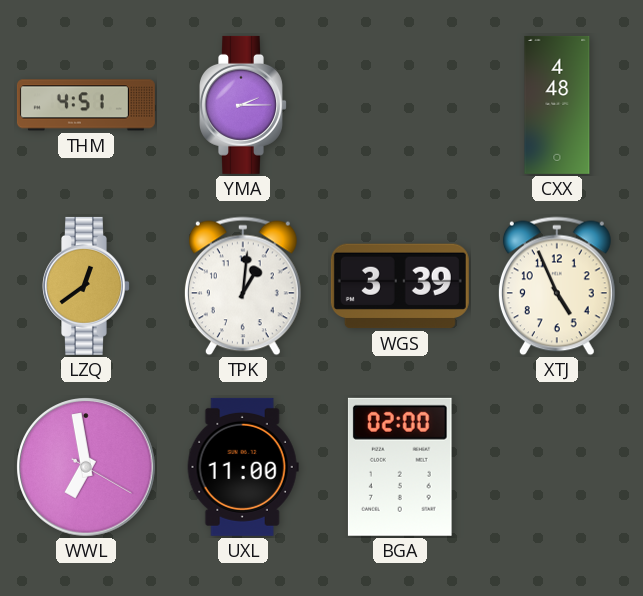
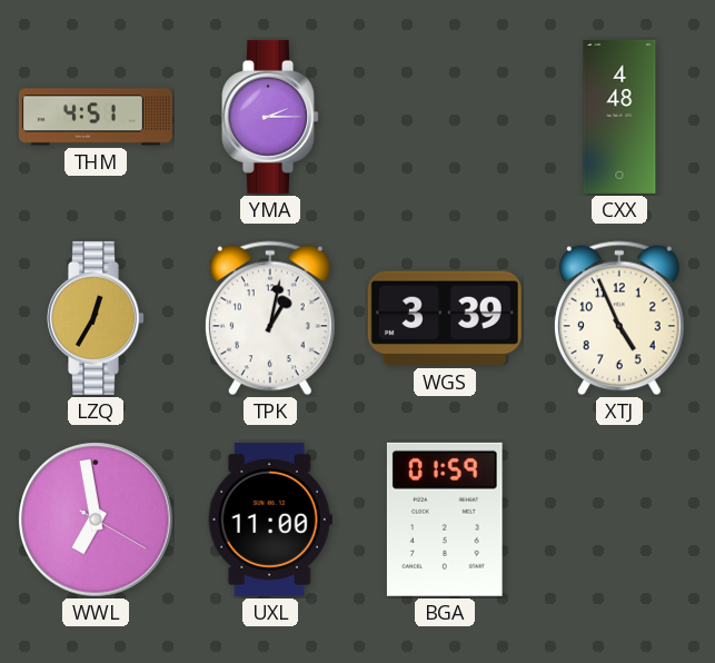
LZQ: 12:39 -> 12:35 (97, 318)
TPK: 1:01 -> 1:02 (270, 318)
BGA: 02:00 -> 01:59 (445, 519)
